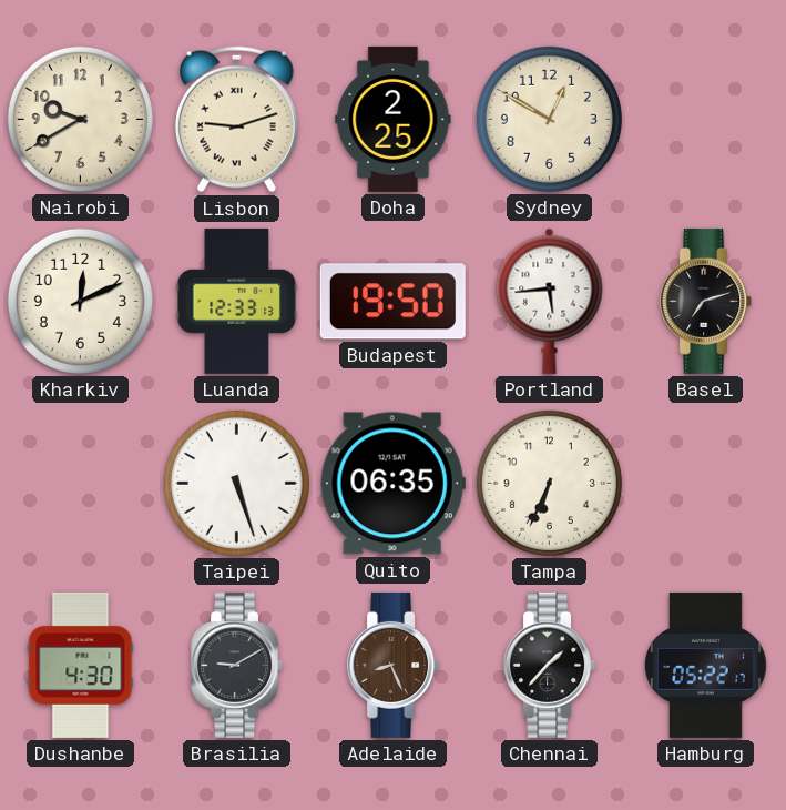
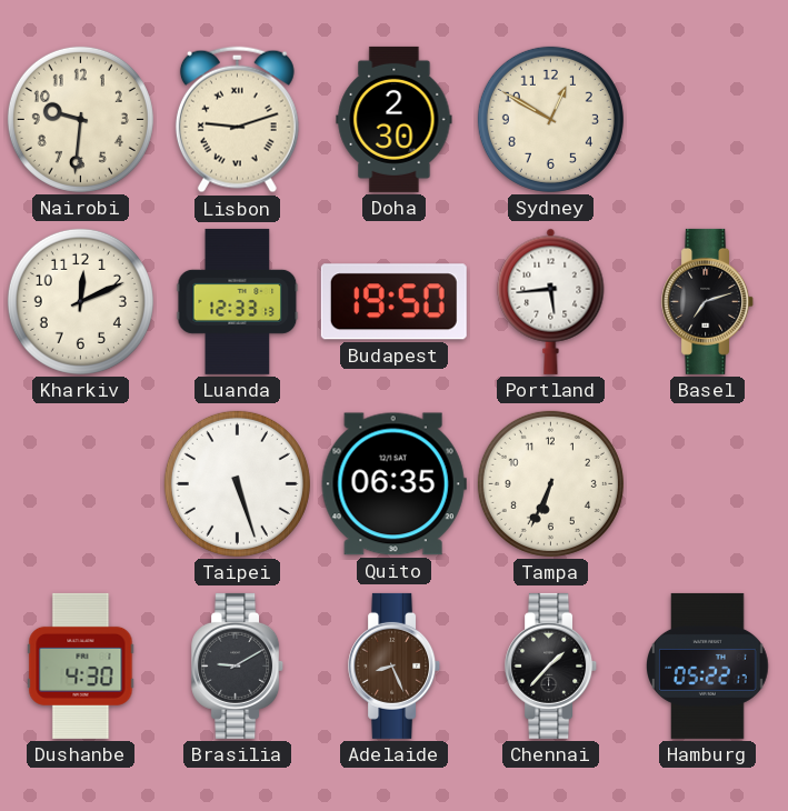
Nairobi: 9:40 -> 9:31 (80, 119)
Doha: 2:25 -> 2:30 (395, 119)
